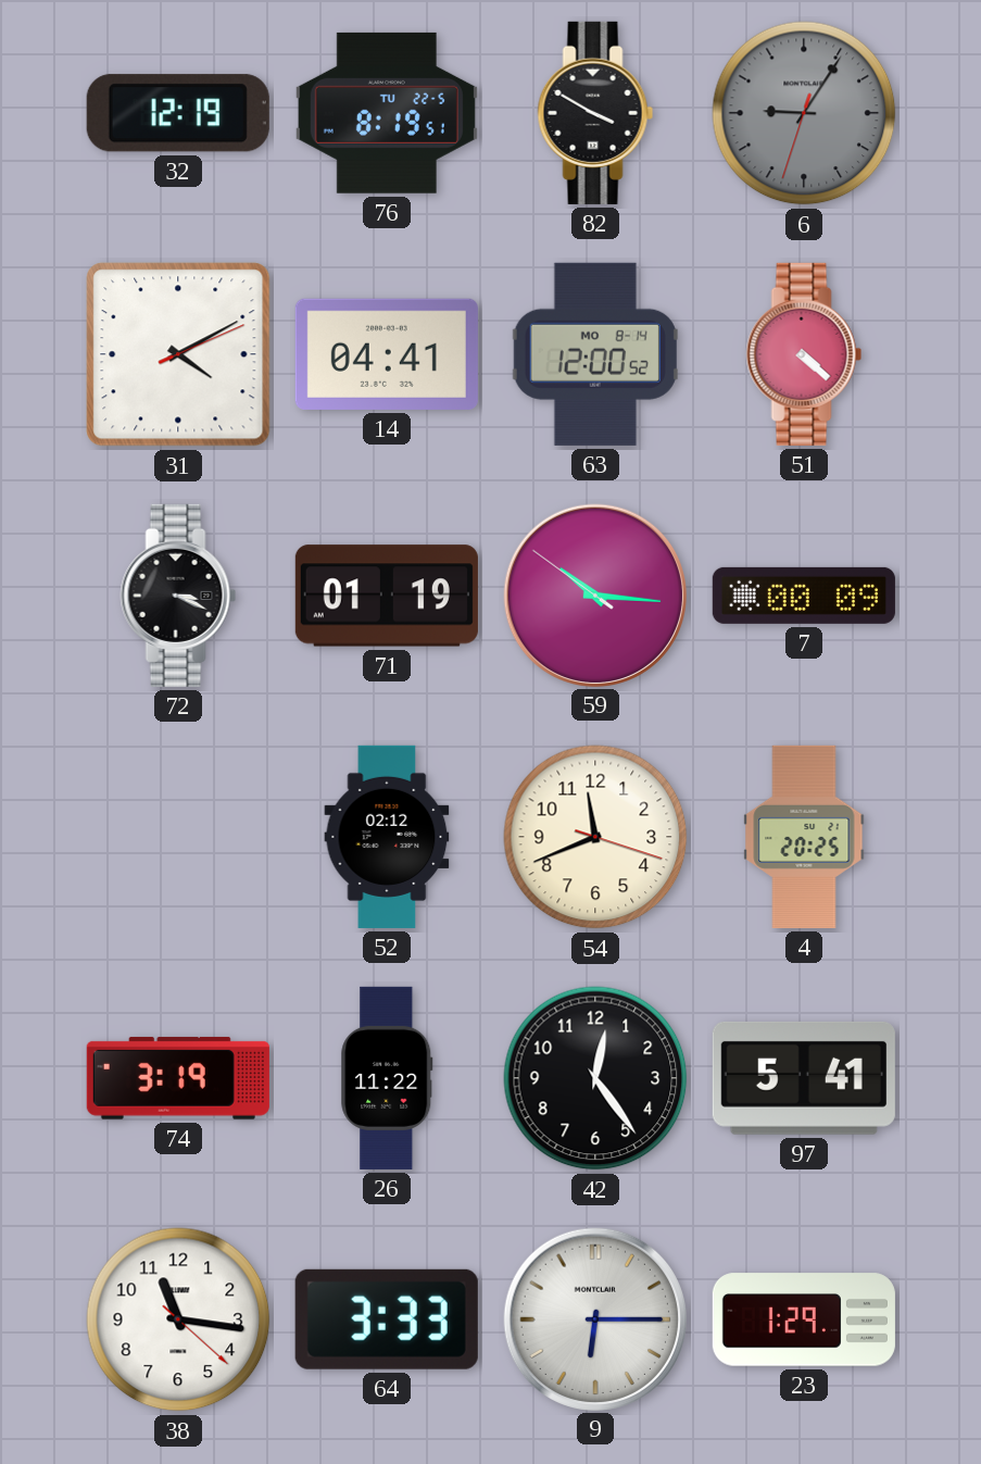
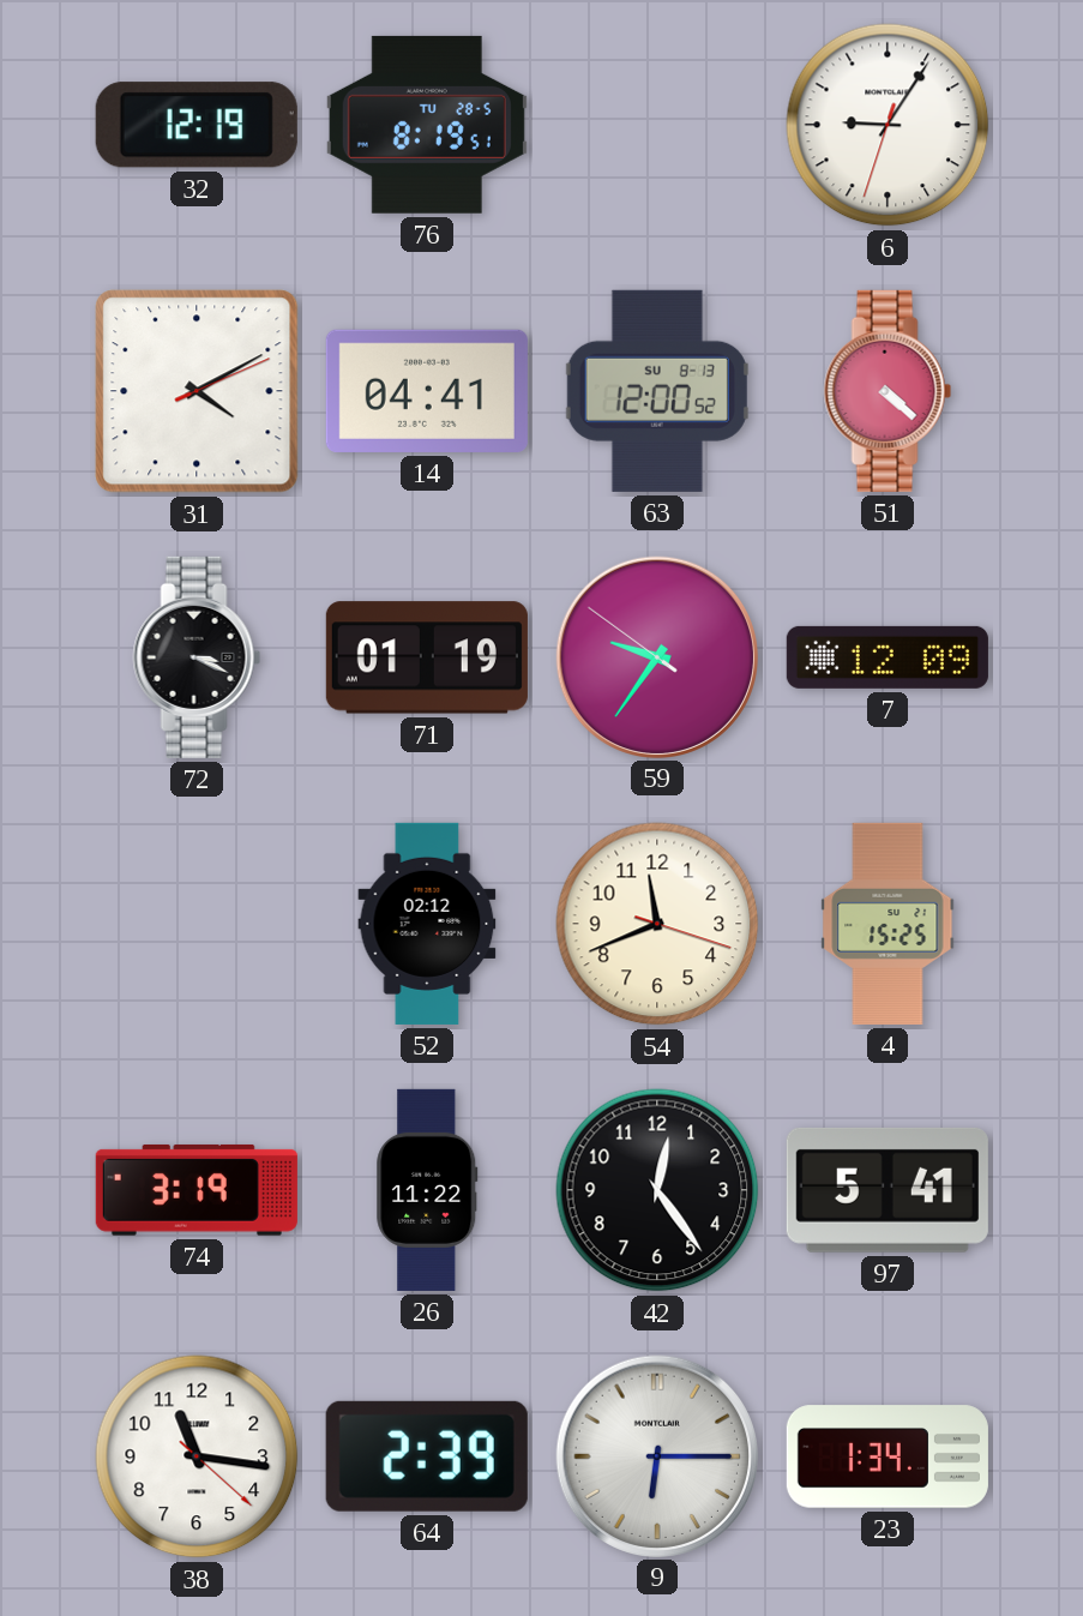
76 date: TU 22-5 -> TU 28-5 (427, 125)
82: 3:50 -> none (595, 113)
6 dial: grey -> white (888, 125)
63 date: MO 8-14 -> SU 8-13 (657, 391)
59: 10:15 -> 9:35 (656, 656)
7: 00:09 -> 12:09 (888, 657)
4: 20:25 -> 15:25 (888, 924)
64: 3:33 -> 2:39 (427, 1456)
23: 1:29 -> 1:34 (888, 1456)
